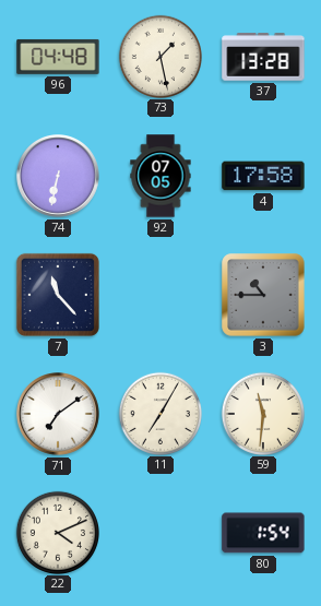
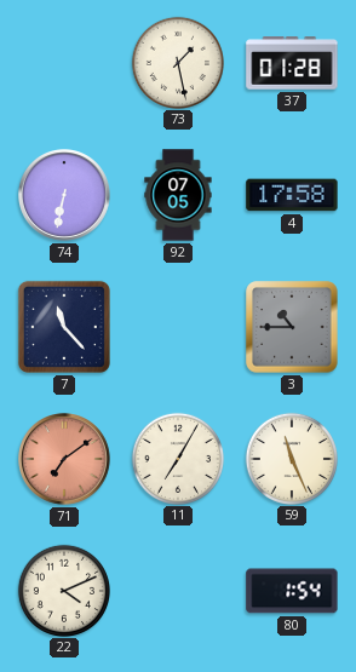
96: 04:48 -> none (58, 57)
37: 13:28 -> 01:28 (292, 63)
71 dial: white -> salmon (65, 460)
59: 11:31 -> 11:26 (291, 458)
